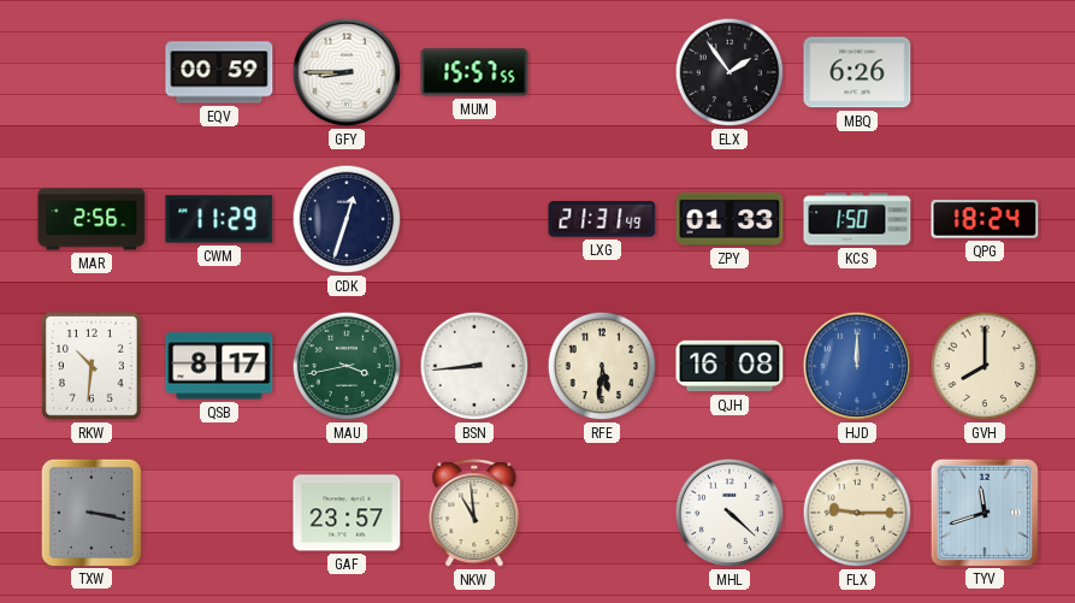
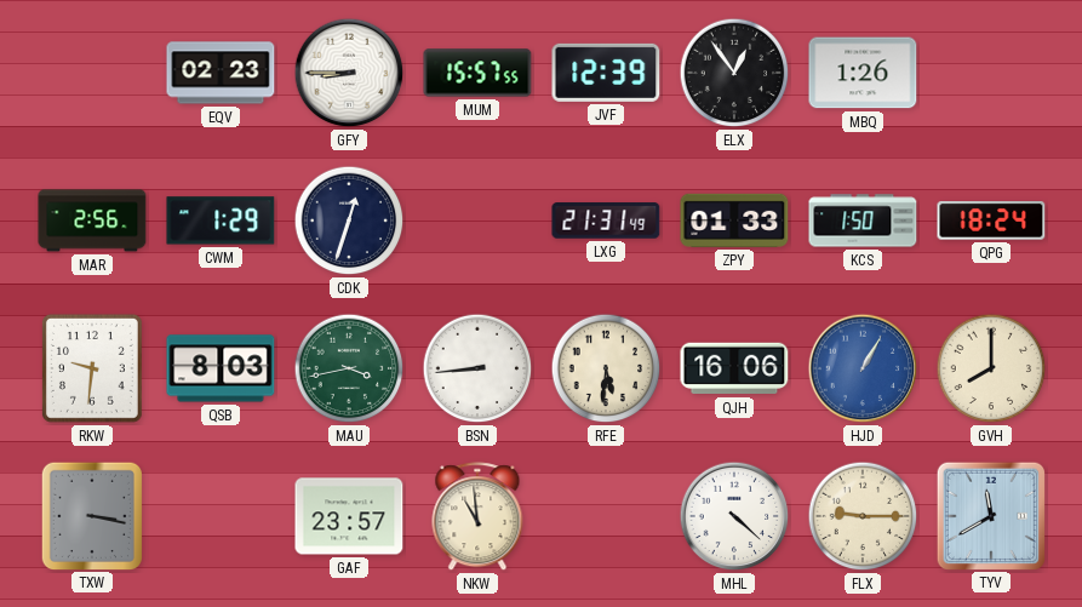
EQV: 00:59 -> 02:23 (221, 73)
JVF: none -> 12:39 (606, 73)
ELX: 1:54 -> 12:54 (734, 73)
MBQ: 6:26 -> 1:26 (863, 73)
CWM: 11:29 -> 1:29 (221, 221)
RKW: 10:31 -> 9:31 (92, 368)
QSB: 8:17 -> 8:03 (221, 368)
QJH: 16:08 -> 16:06 (734, 368)
HJD: 12:00 -> 1:05 (863, 368)
TYV: 11:42 -> 11:40 (990, 515)
